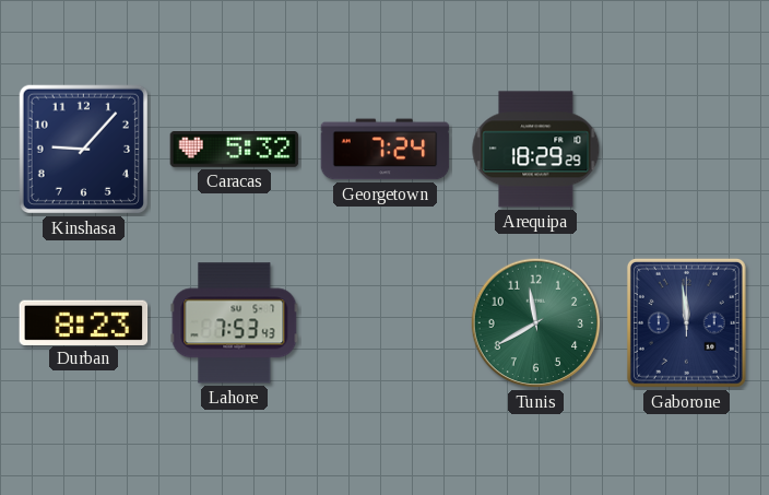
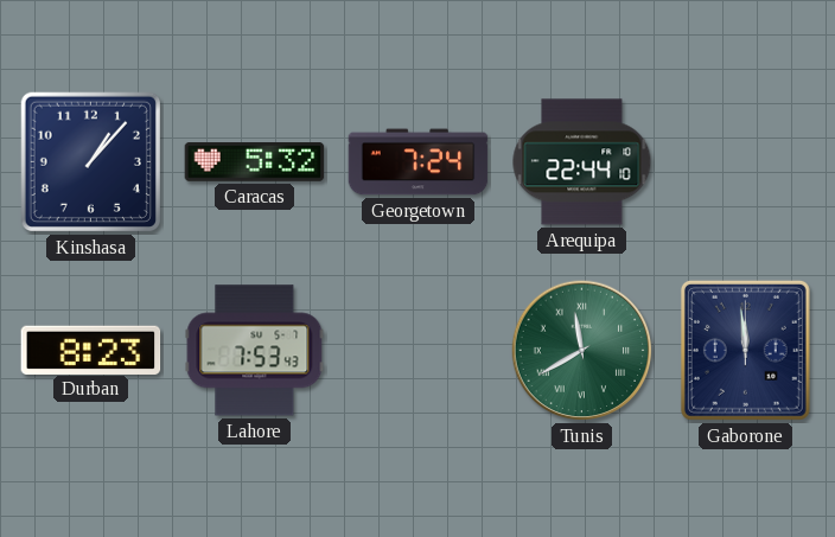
Kinshasa: 9:07 -> 1:07 (90, 161)
Arequipa: 18:29 -> 22:44 (582, 162)
Tunis numerals: Arabic -> Roman (582, 351)
